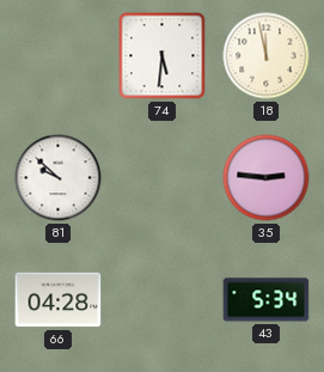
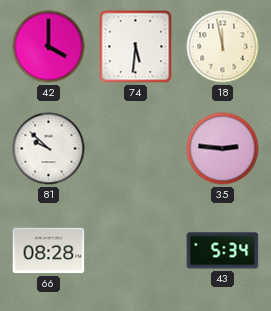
42: none -> 4:00 (49, 47)
66: 04:28 -> 08:28 (49, 251)
